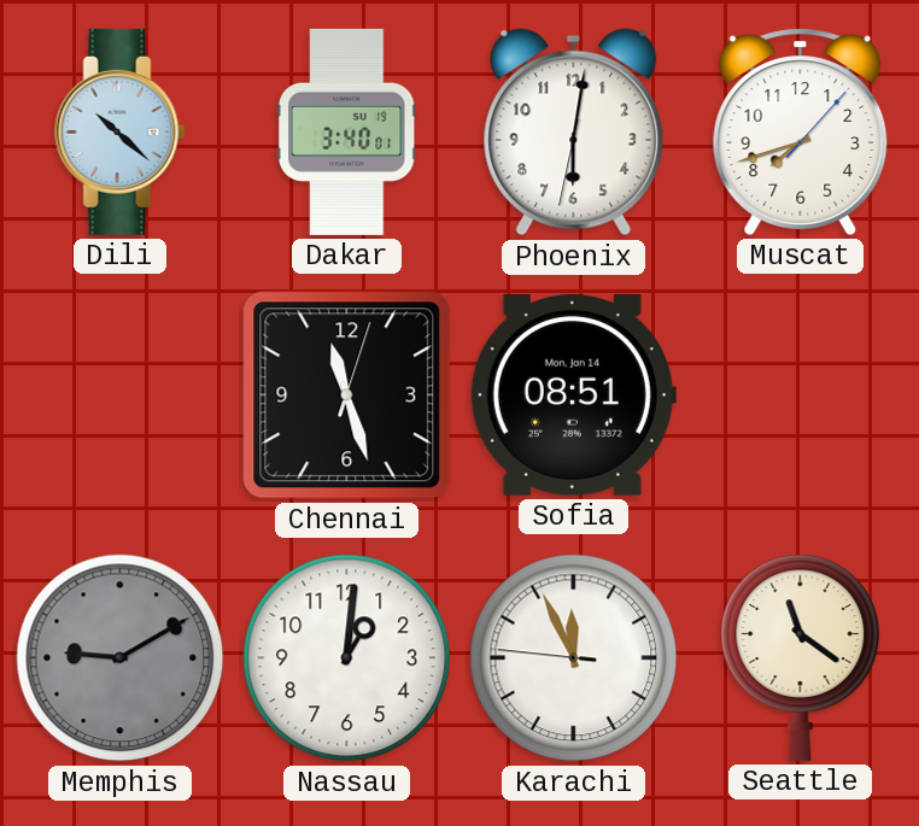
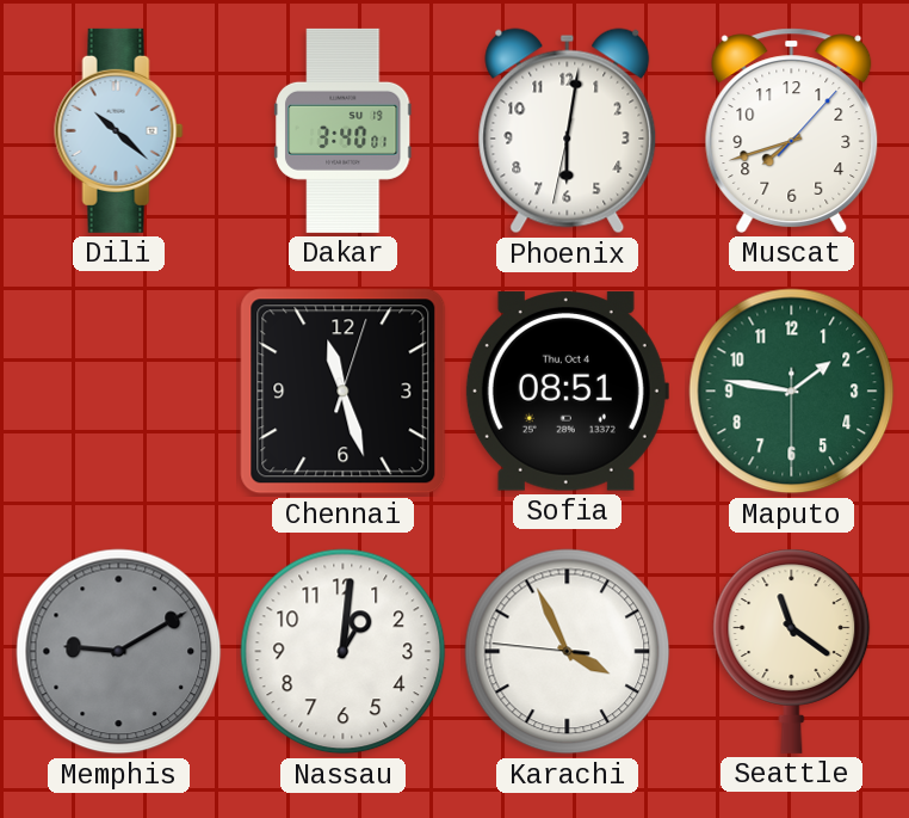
Sofia date: Mon, Jan 14 -> Thu, Oct 4 (567, 392)
Maputo: none -> 1:46 (792, 392)
Karachi: 11:55 -> 3:55 (568, 652)
